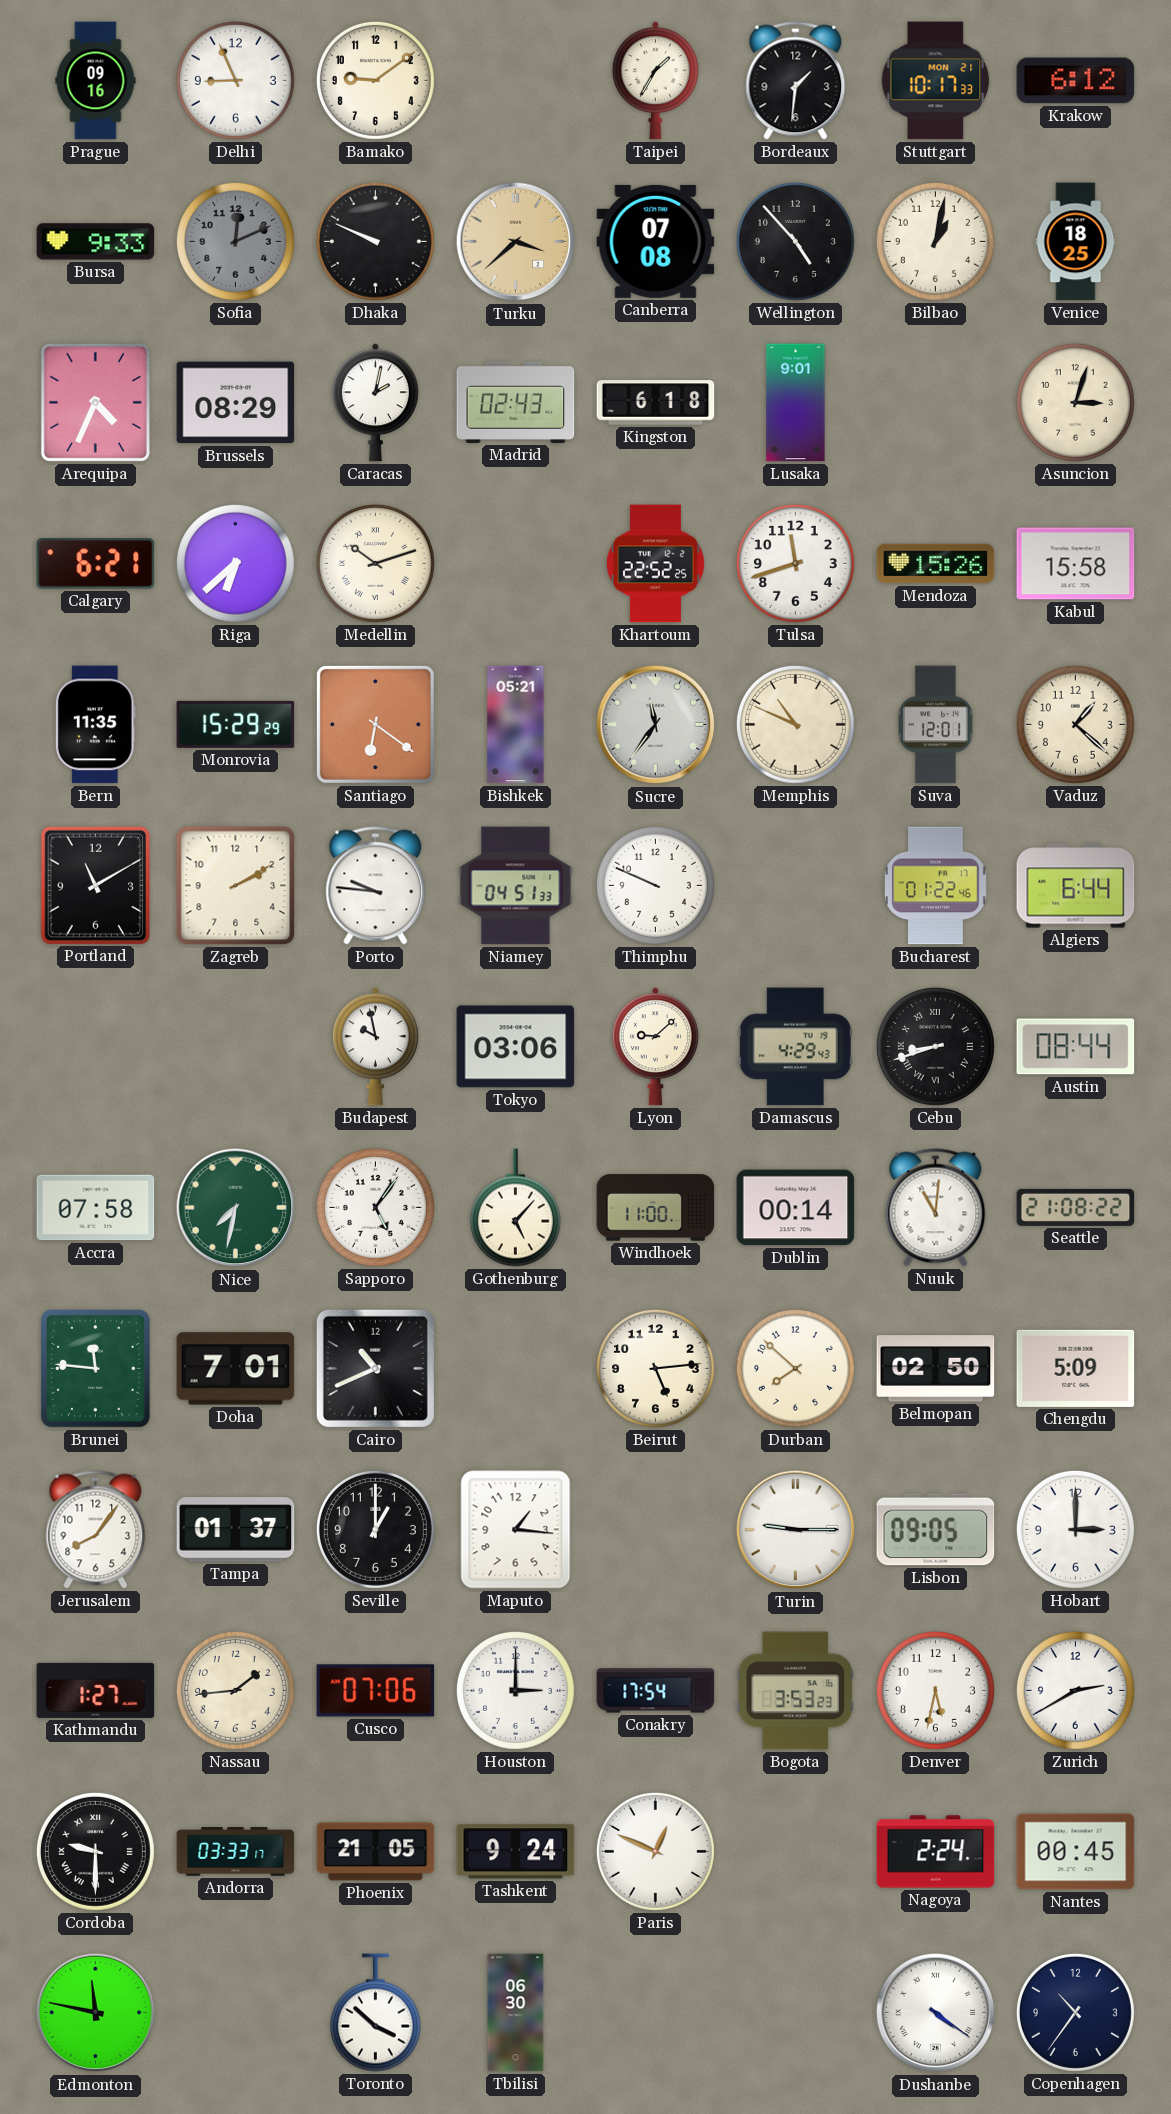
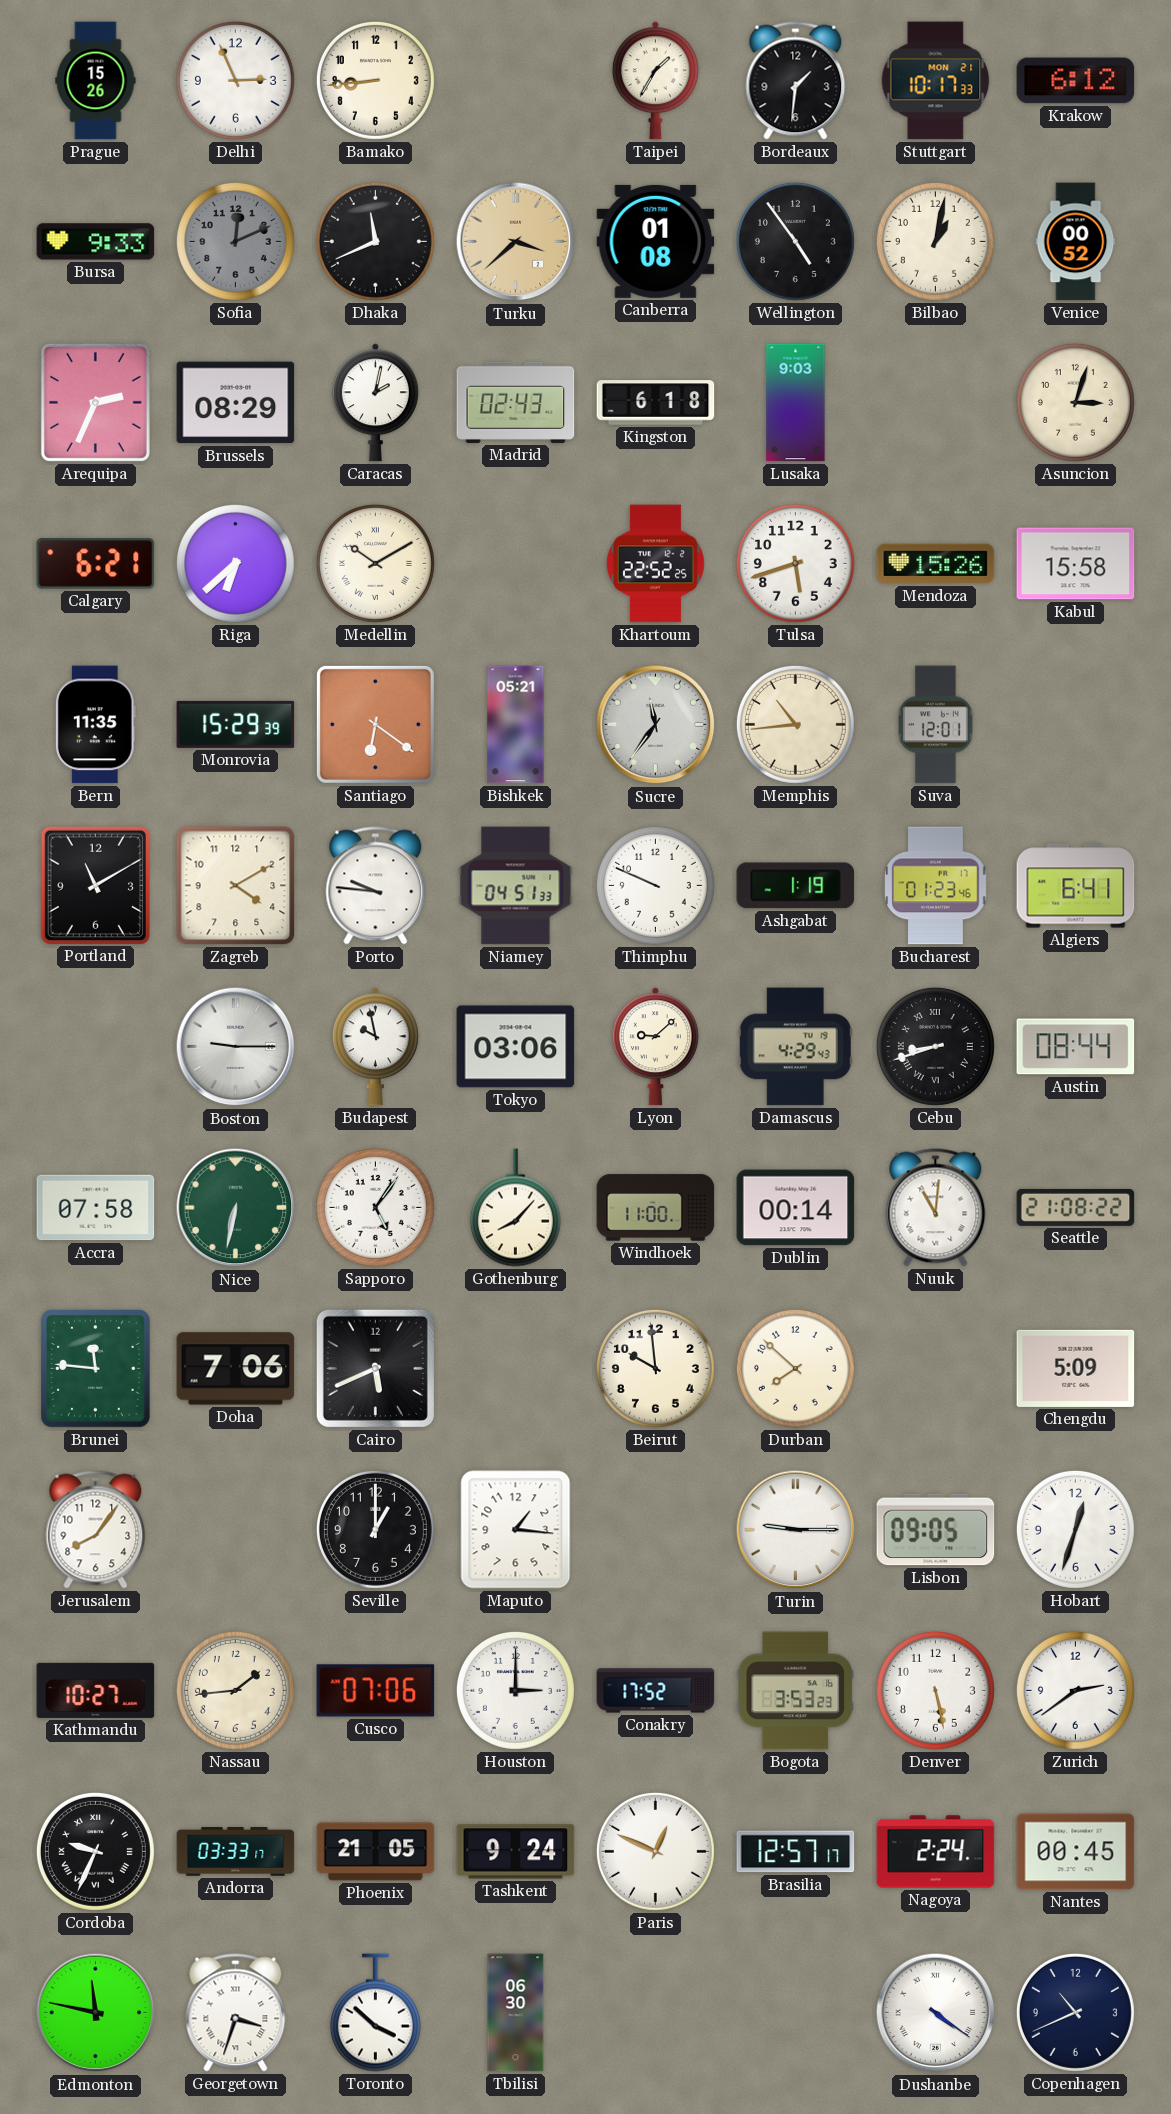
Prague: 09:16 -> 15:26 (96, 81)
Delhi: 8:56 -> 2:56 (235, 80)
Bamako: 9:09 -> 8:44 (375, 80)
Dhaka: 9:49 -> 11:41 (375, 241)
Canberra: 07:08 -> 01:08 (656, 241)
Wellington: 4:53 -> 4:54 (795, 241)
Venice: 18:25 -> 00:52 (1076, 242)
Arequipa: 4:34 -> 2:34 (95, 402)
Lusaka: 9:01 -> 9:03 (796, 403)
Medellin: 10:12 -> 10:10 (375, 563)
Tulsa: 11:42 -> 5:42 (795, 563)
Monrovia: 15:29:29 -> 15:29:39 (236, 724)
Memphis: 10:49 -> 10:44 (795, 724)
Vaduz: 1:22 -> none (1075, 724)
Zagreb: 2:10 -> 4:10 (236, 886)
Ashgabat: none -> 1:19 (796, 886)
Bucharest: 01:22 -> 01:23 (936, 886)
Algiers: 6:44 -> 6:41 (1076, 886)
Boston: none -> 9:15 (236, 1047)
Nice: 7:32 -> 6:32 (236, 1208)
Gothenburg: 5:07 -> 8:07 (515, 1208)
Doha: 7:01 -> 7:06 (236, 1369)
Cairo: 10:41 -> 5:41 (375, 1368)
Beirut: 5:14 -> 9:59 (655, 1368)
Belmopan: 02:50 -> none (936, 1369)
Tampa: 01:37 -> none (236, 1530)
Hobart: 3:00 -> 12:33 (1075, 1529)
Kathmandu: 1:27 -> 10:27 (96, 1690)
Conakry: 17:54 -> 17:52 (656, 1691)
Denver: 5:32 -> 5:28 (935, 1690)
Zurich: 2:40 -> 2:39 (1075, 1690)
Cordoba: 9:30 -> 9:34 (95, 1851)
Brasilia: none -> 12:57 (796, 1852)
Georgetown: none -> 3:33 (236, 2013)
Copenhagen: 10:36 -> 10:41 (1075, 2012)
